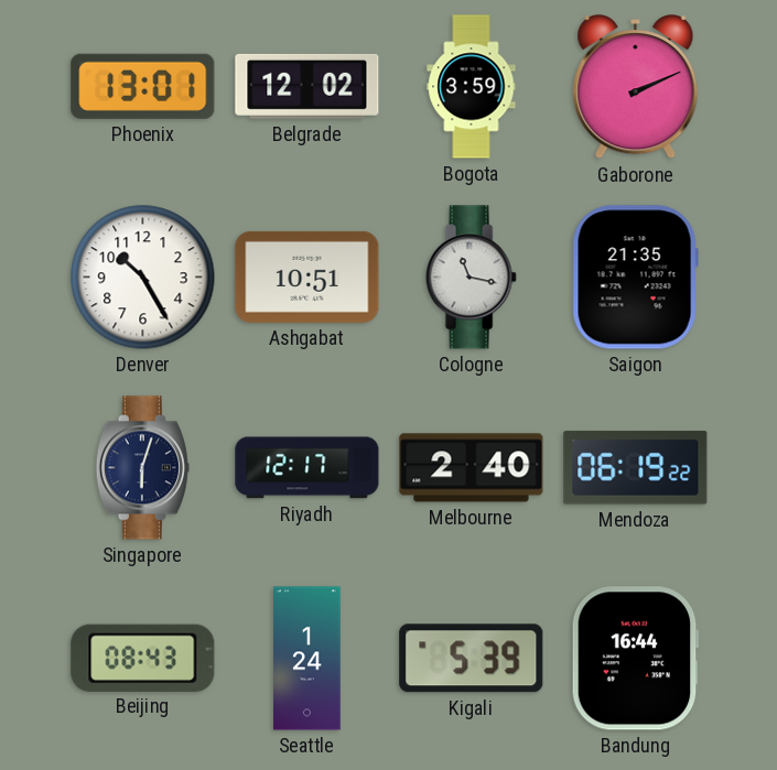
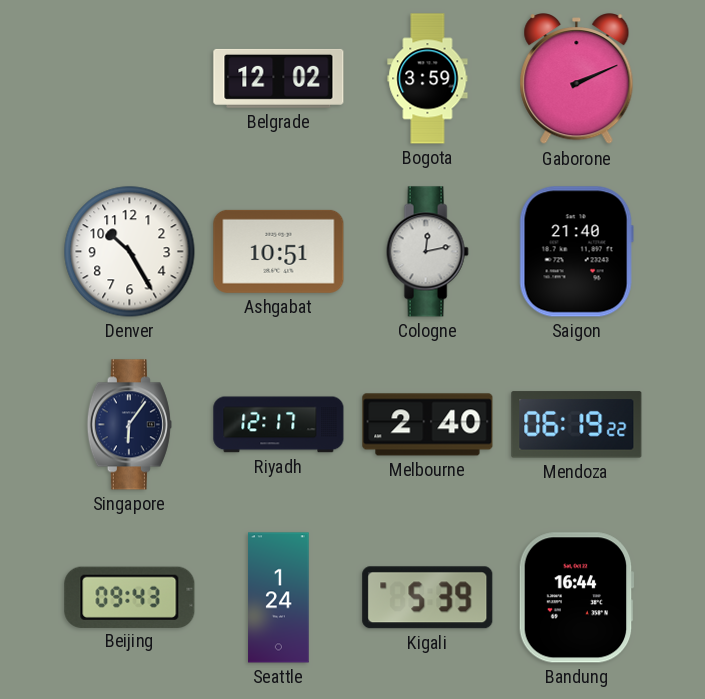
Phoenix: 13:01 -> none (143, 86)
Cologne: 11:17 -> 12:13 (427, 252)
Saigon: 21:35 -> 21:40 (576, 252)
Singapore: 6:03 -> 6:06 (129, 425)
Beijing: 08:43 -> 09:43 (130, 597)
